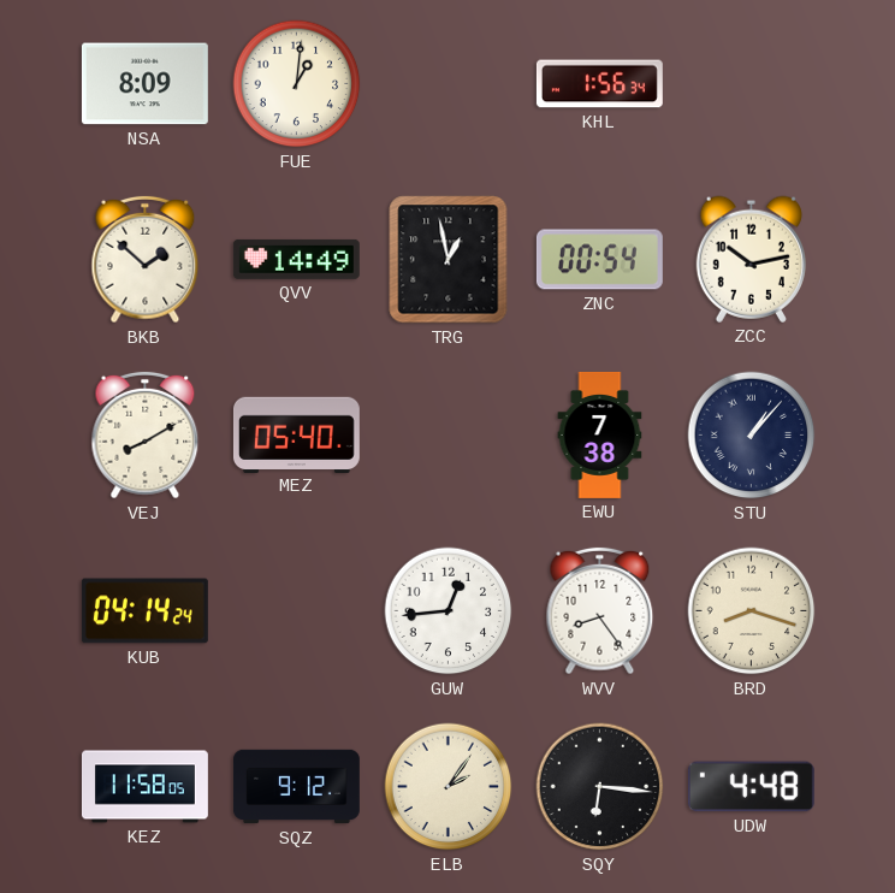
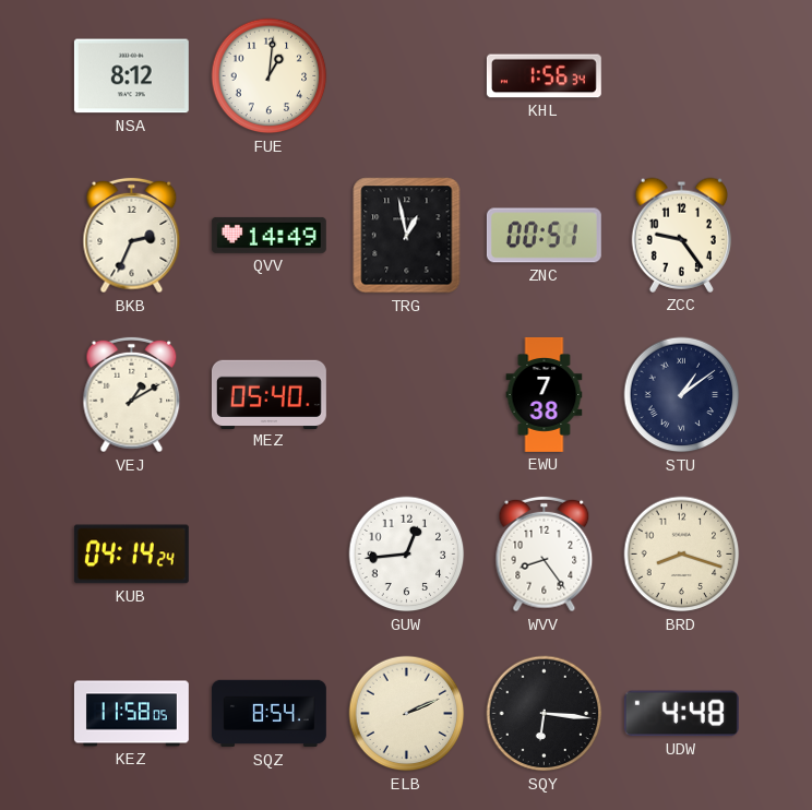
NSA: 8:09 -> 8:12 (131, 76)
BKB: 1:52 -> 2:34 (132, 236)
ZNC: 00:54 -> 00:51 (544, 236)
ZCC: 10:13 -> 9:24 (681, 235)
VEJ: 8:10 -> 1:10 (132, 395)
STU: 1:07 -> 1:09 (682, 395)
SQZ: 9:12 -> 8:54 (268, 714)
ELB: 2:06 -> 2:11 (407, 714)
